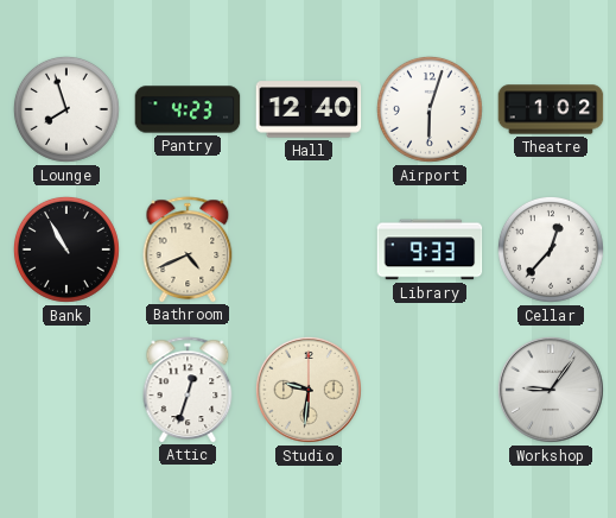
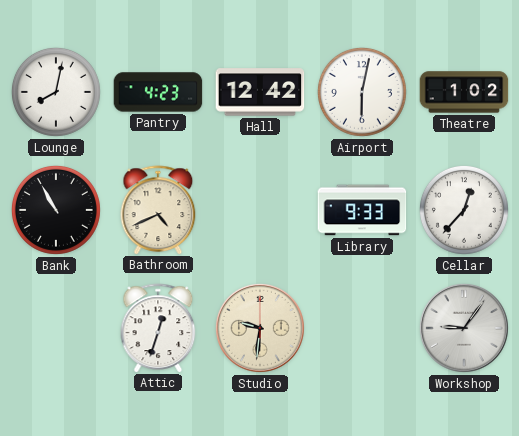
Lounge: 7:57 -> 8:02 (56, 92)
Hall: 12:40 -> 12:42 (260, 92)
Airport: 6:03 -> 6:02 (362, 92)
